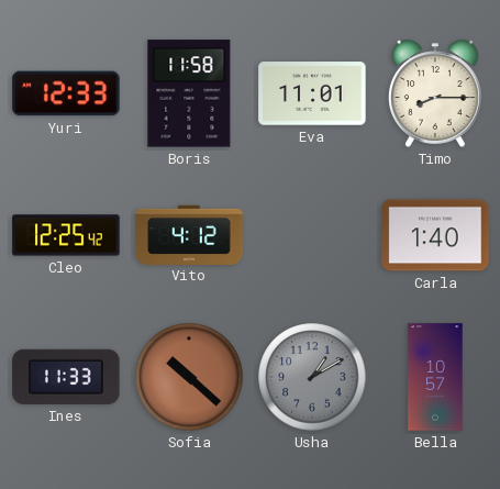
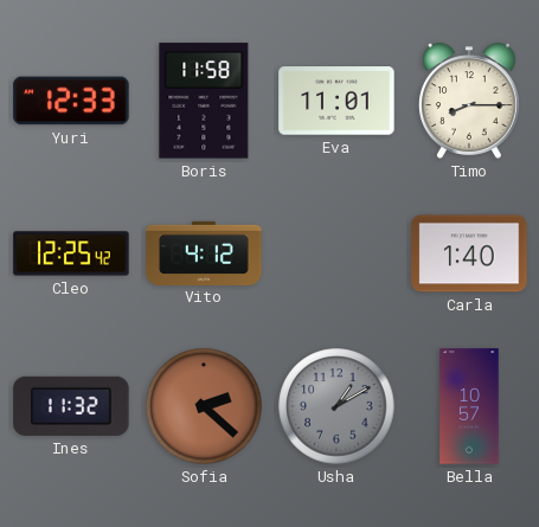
Ines: 11:33 -> 11:32 (71, 406)
Sofia: 10:22 -> 2:22 (204, 406)
